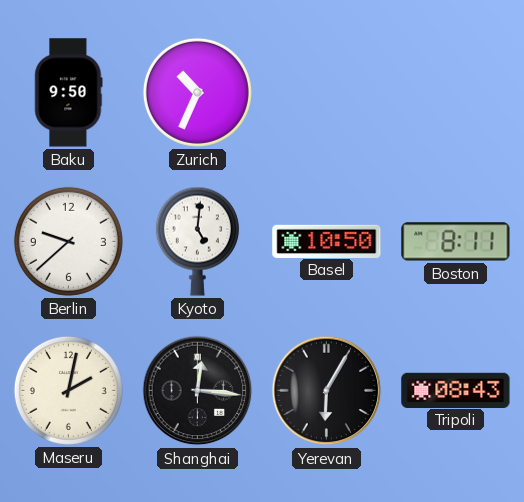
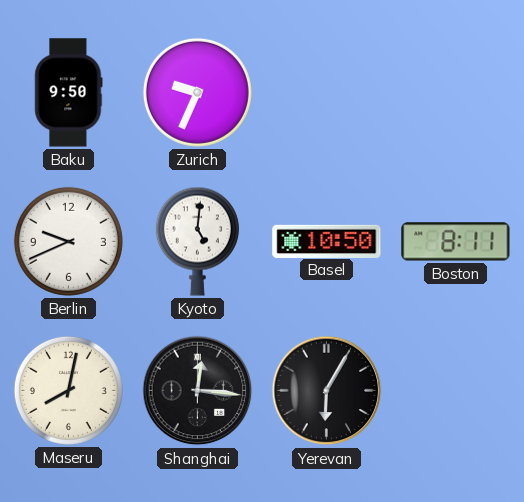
Zurich: 10:34 -> 9:34 (197, 92)
Berlin: 9:38 -> 9:41 (68, 241)
Maseru: 2:02 -> 8:02 (68, 390)
Tripoli: 08:43 -> none (456, 390)
